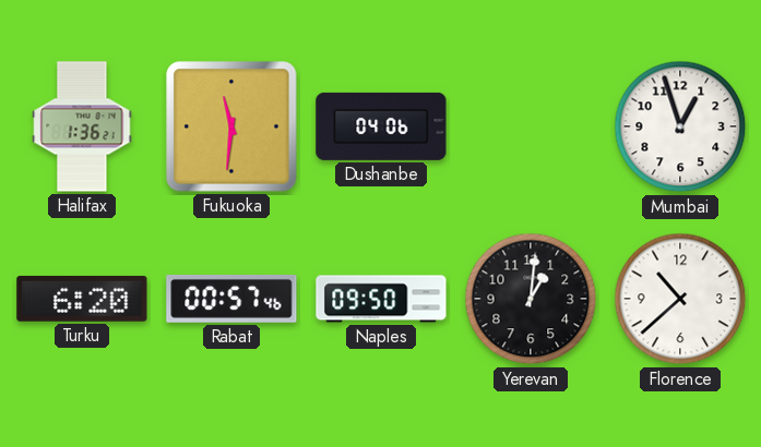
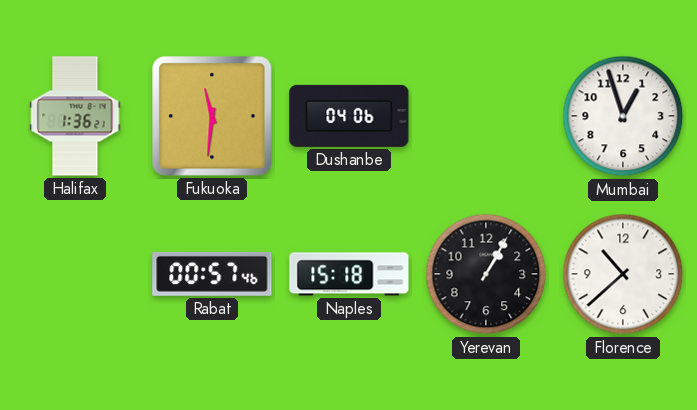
Turku: 6:20 -> none (82, 299)
Naples: 09:50 -> 15:18 (349, 274)
Yerevan: 1:01 -> 1:05 (486, 274)
